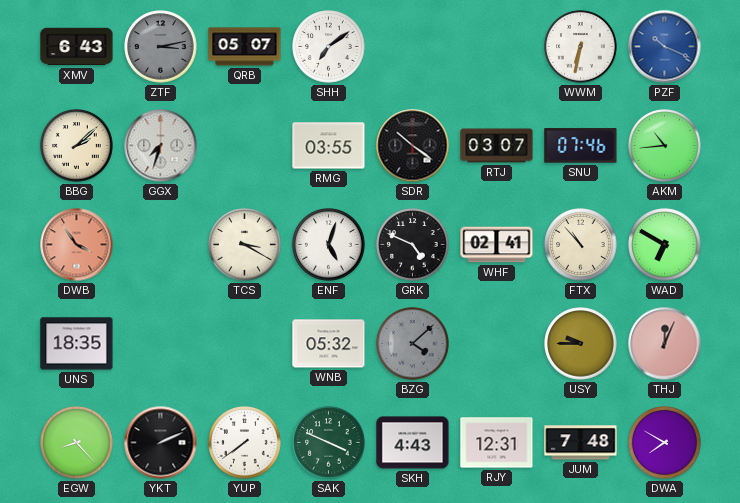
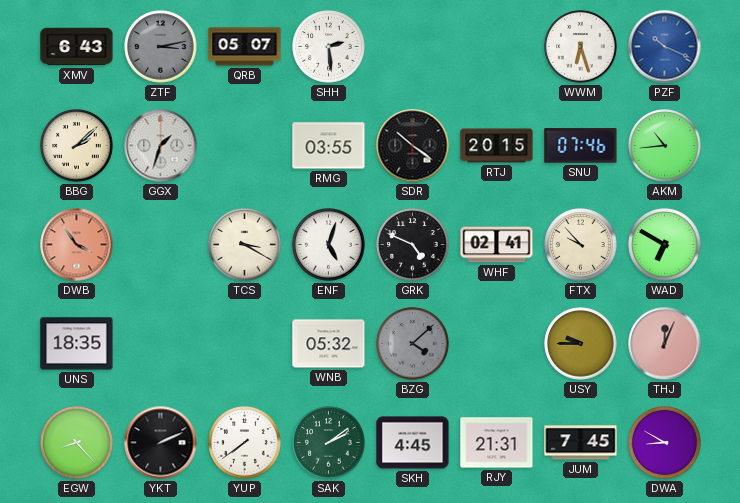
SHH: 7:09 -> 2:29 (329, 47)
WWM: 6:32 -> 6:27 (581, 47)
GGX: 7:33 -> 1:33 (161, 146)
RTJ: 03:07 -> 20:15 (497, 146)
FTX: 10:53 -> 9:53 (581, 245)
SAK: 3:49 -> 2:09 (329, 443)
SKH: 4:43 -> 4:45 (413, 443)
RJY: 12:31 -> 21:31 (497, 443)
JUM: 7:48 -> 7:45 (581, 443)
DWA: 7:50 -> 8:50 (665, 443)
